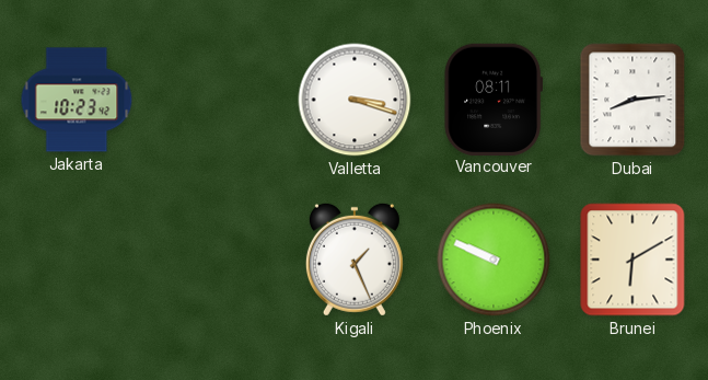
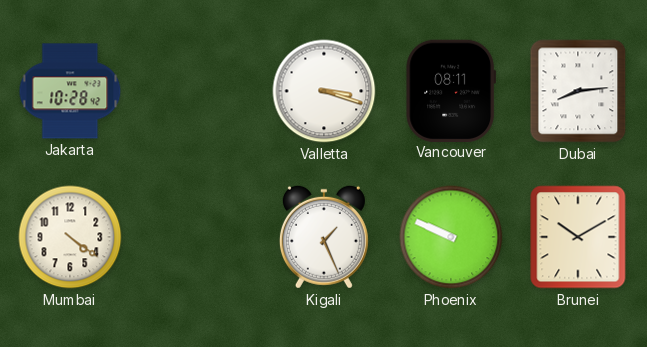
Jakarta: 10:23 -> 10:28 (70, 91)
Mumbai: none -> 4:21 (70, 237)
Brunei: 6:10 -> 10:10 (578, 237)
